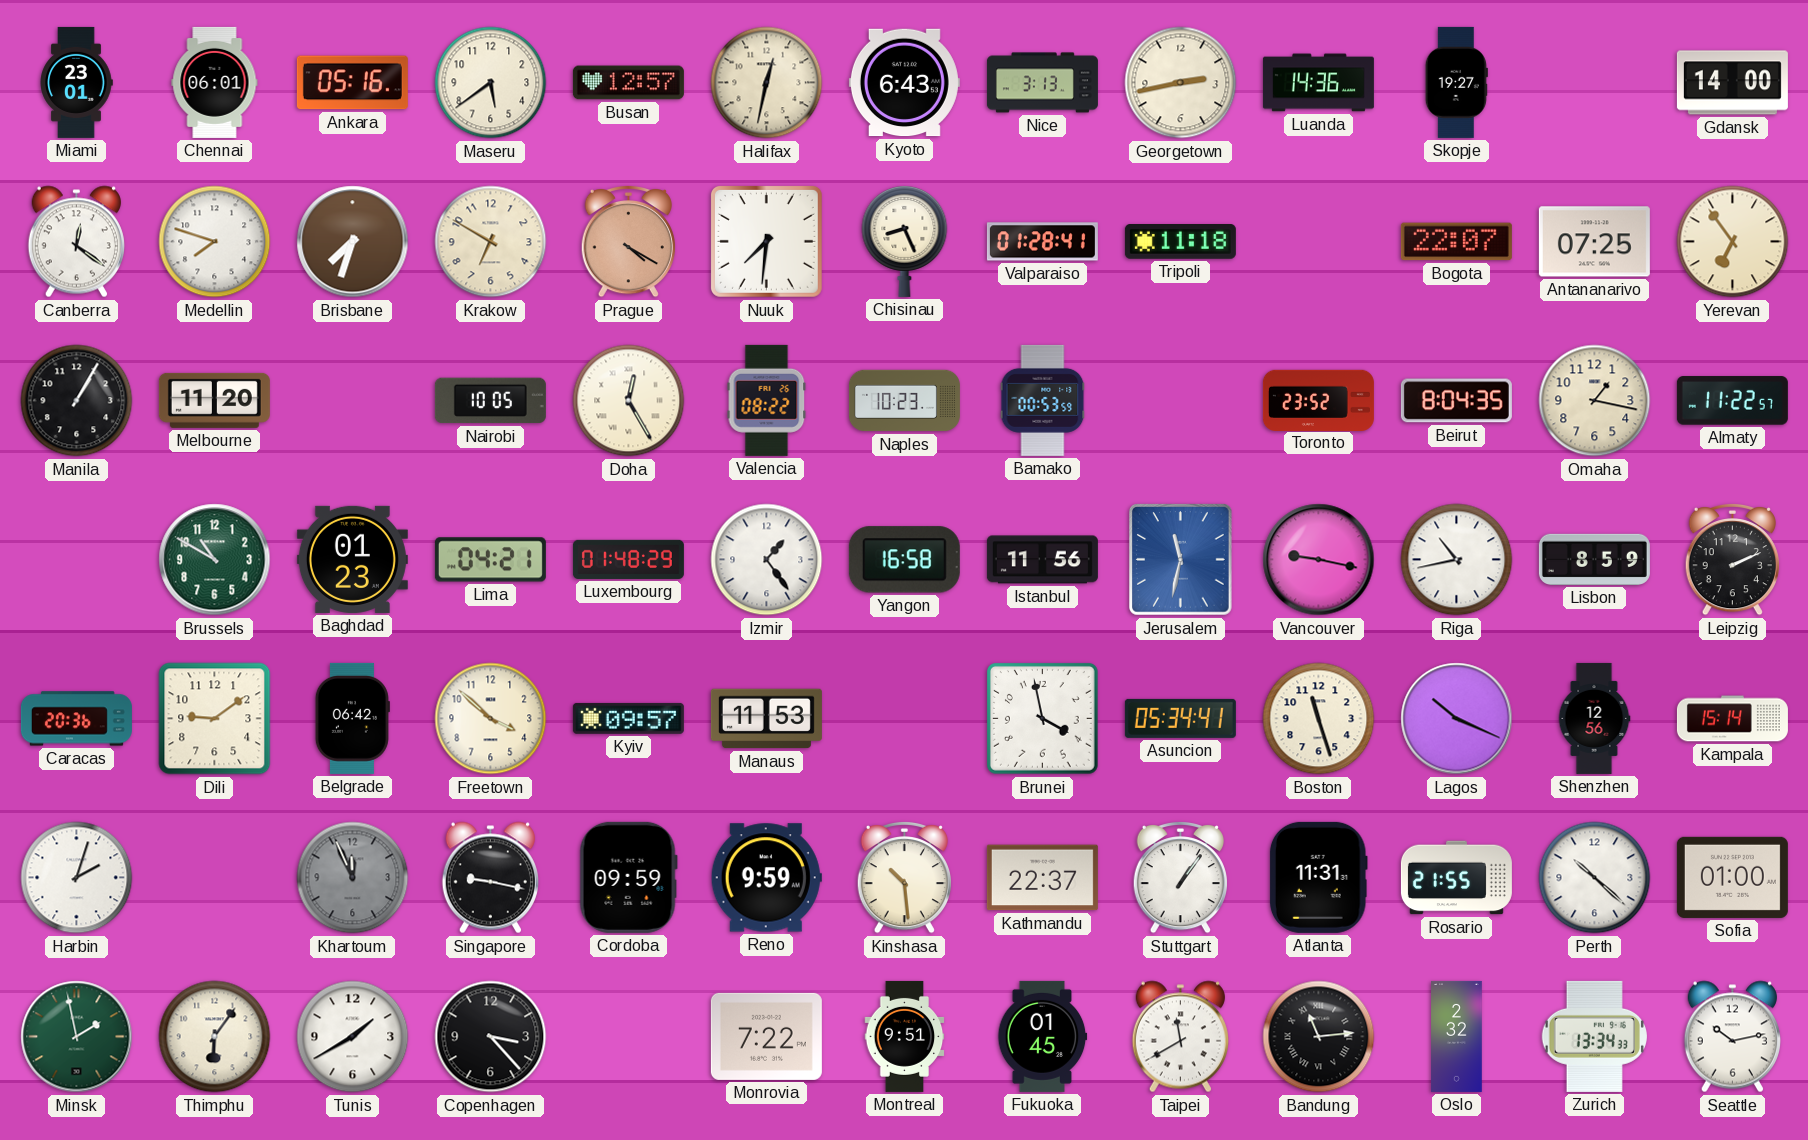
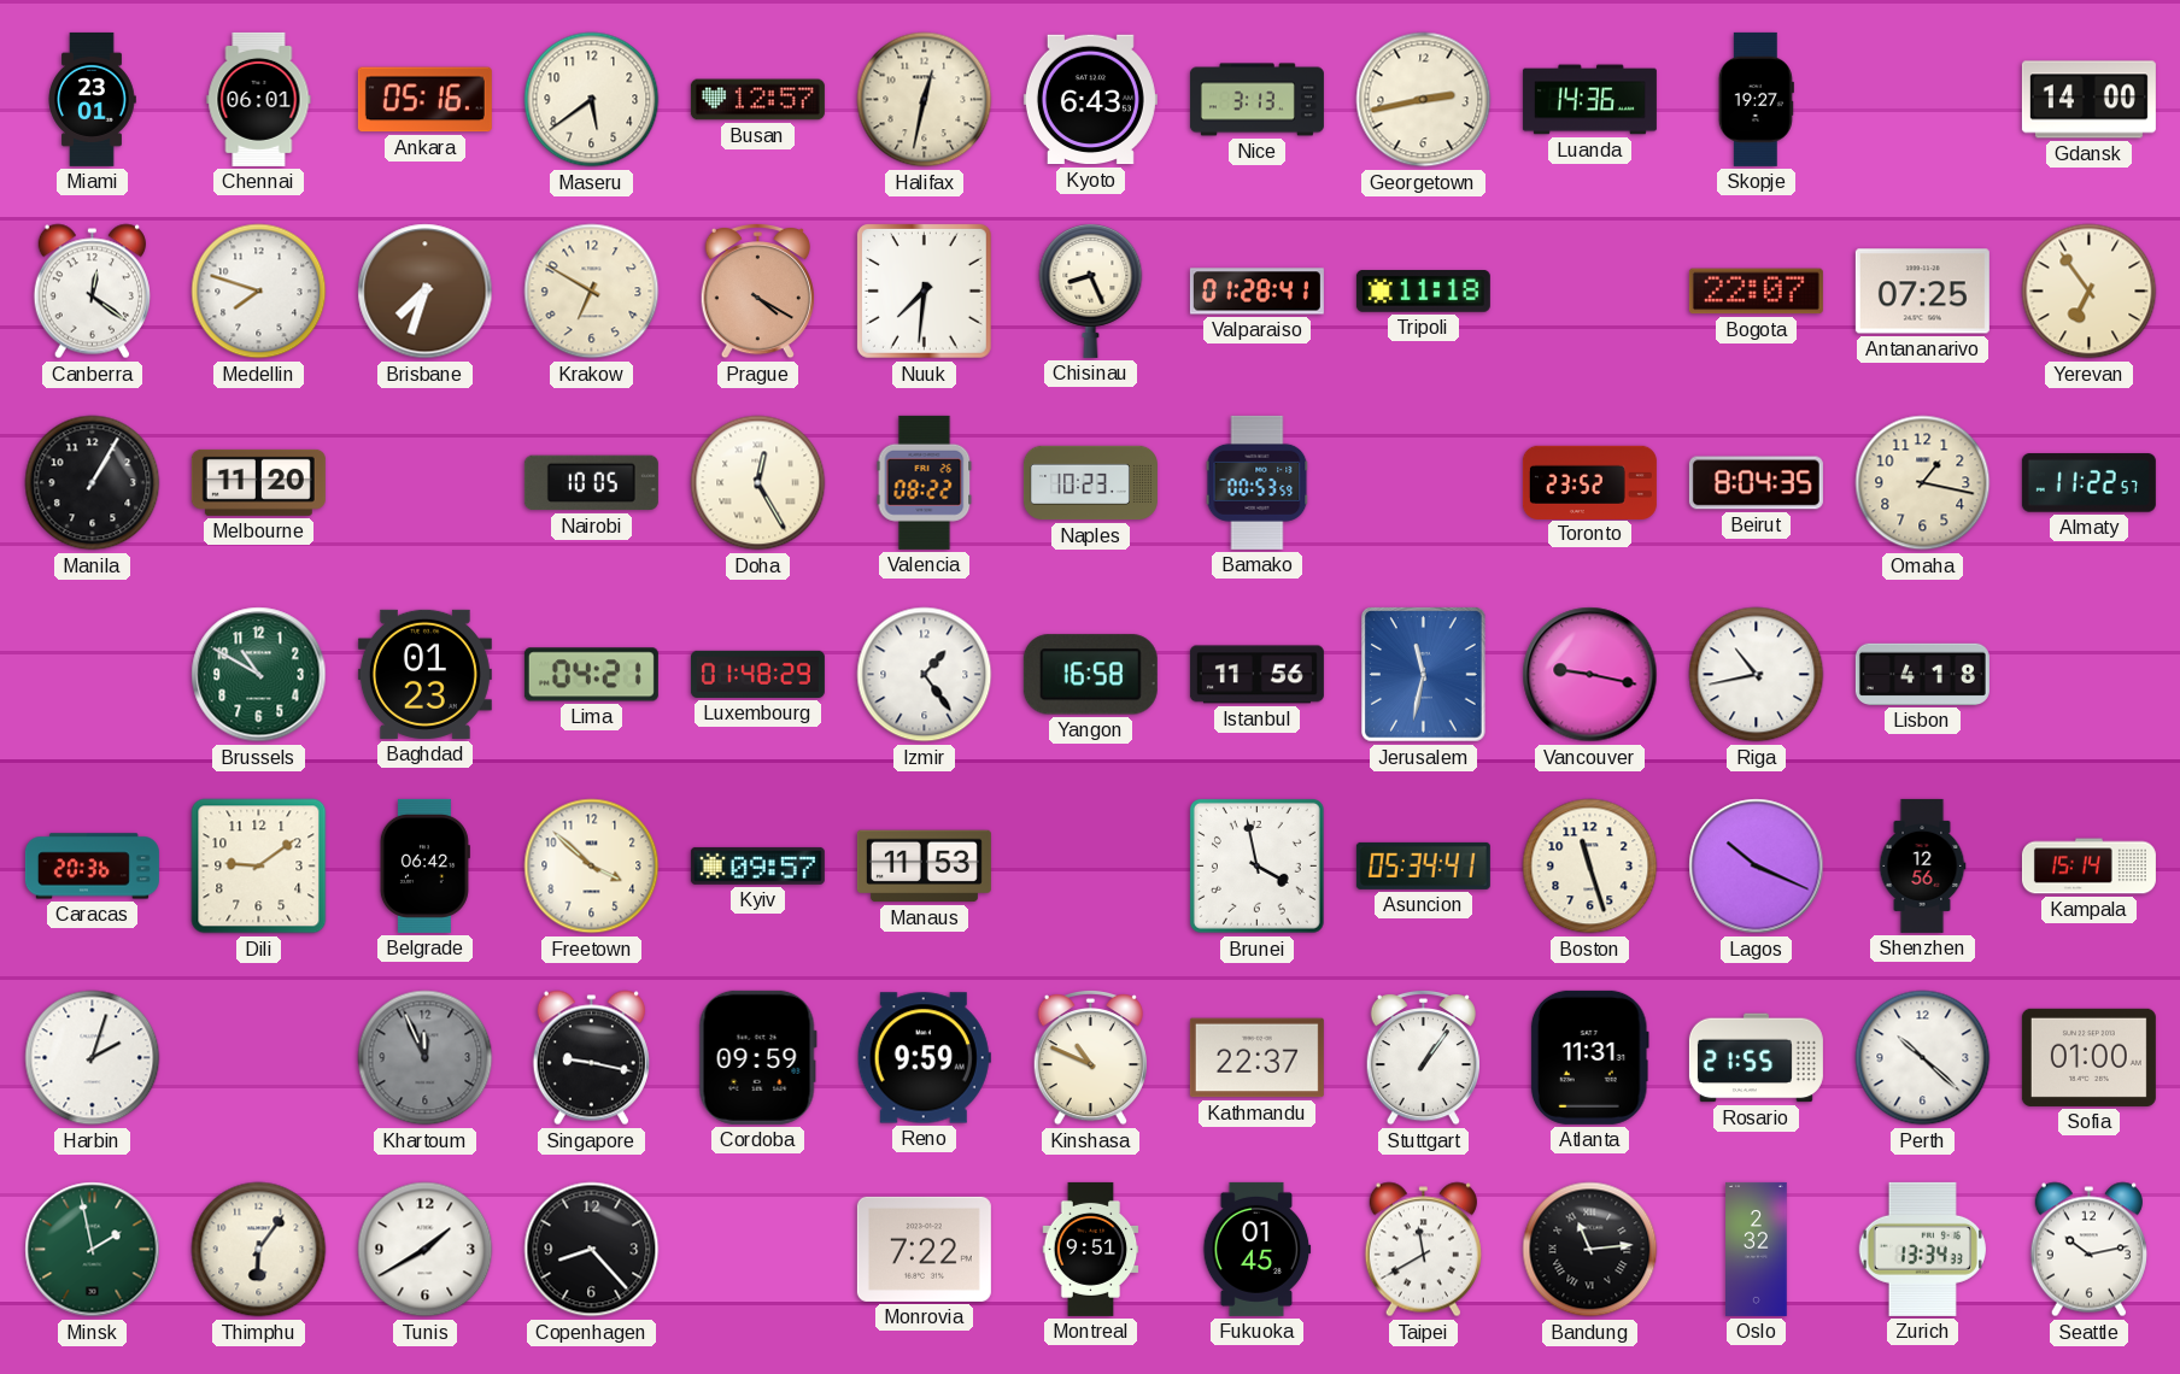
Lisbon: 8:59 -> 4:18 (1922, 674)
Leipzig: 2:11 -> none (1732, 559)
Kinshasa: 10:29 -> 10:49 (1090, 1057)
Copenhagen: 3:23 -> 8:23 (592, 1250)
